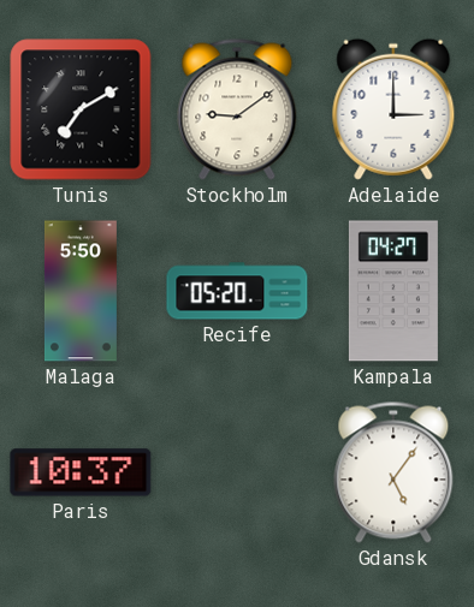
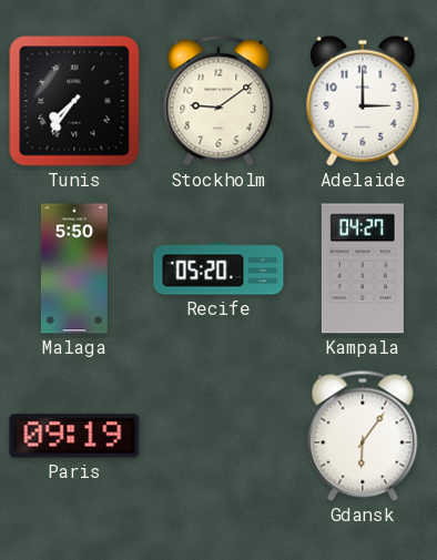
Tunis: 7:10 -> 7:36 (74, 101)
Paris: 10:37 -> 09:19 (74, 436)
Gdansk: 5:06 -> 6:06 (363, 436)
